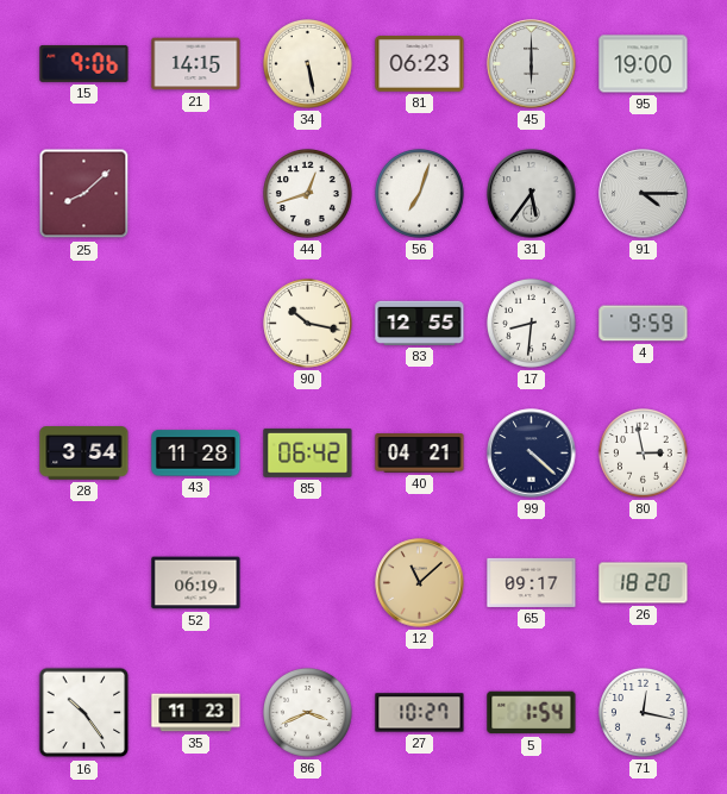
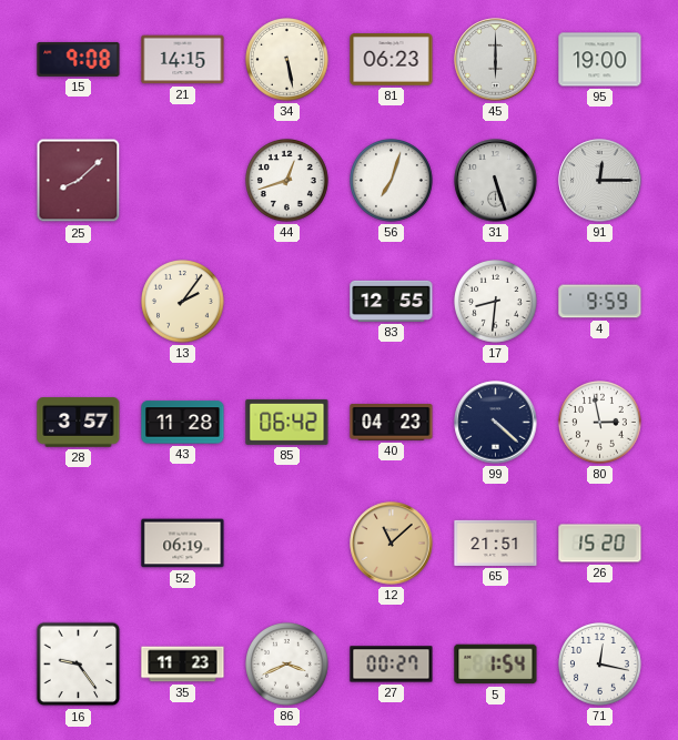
15: 9:06 -> 9:08 (79, 59)
31: 5:36 -> 5:27 (496, 181)
91: 4:15 -> 12:15 (600, 181)
13: none -> 2:06 (183, 302)
90: 10:17 -> none (308, 324)
28: 3:54 -> 3:57 (79, 423)
40: 04:21 -> 04:23 (392, 423)
65: 09:17 -> 21:51 (496, 543)
26: 18:20 -> 15:20 (600, 544)
16: 10:24 -> 9:24 (79, 665)
27: 10:27 -> 00:27 (392, 665)
